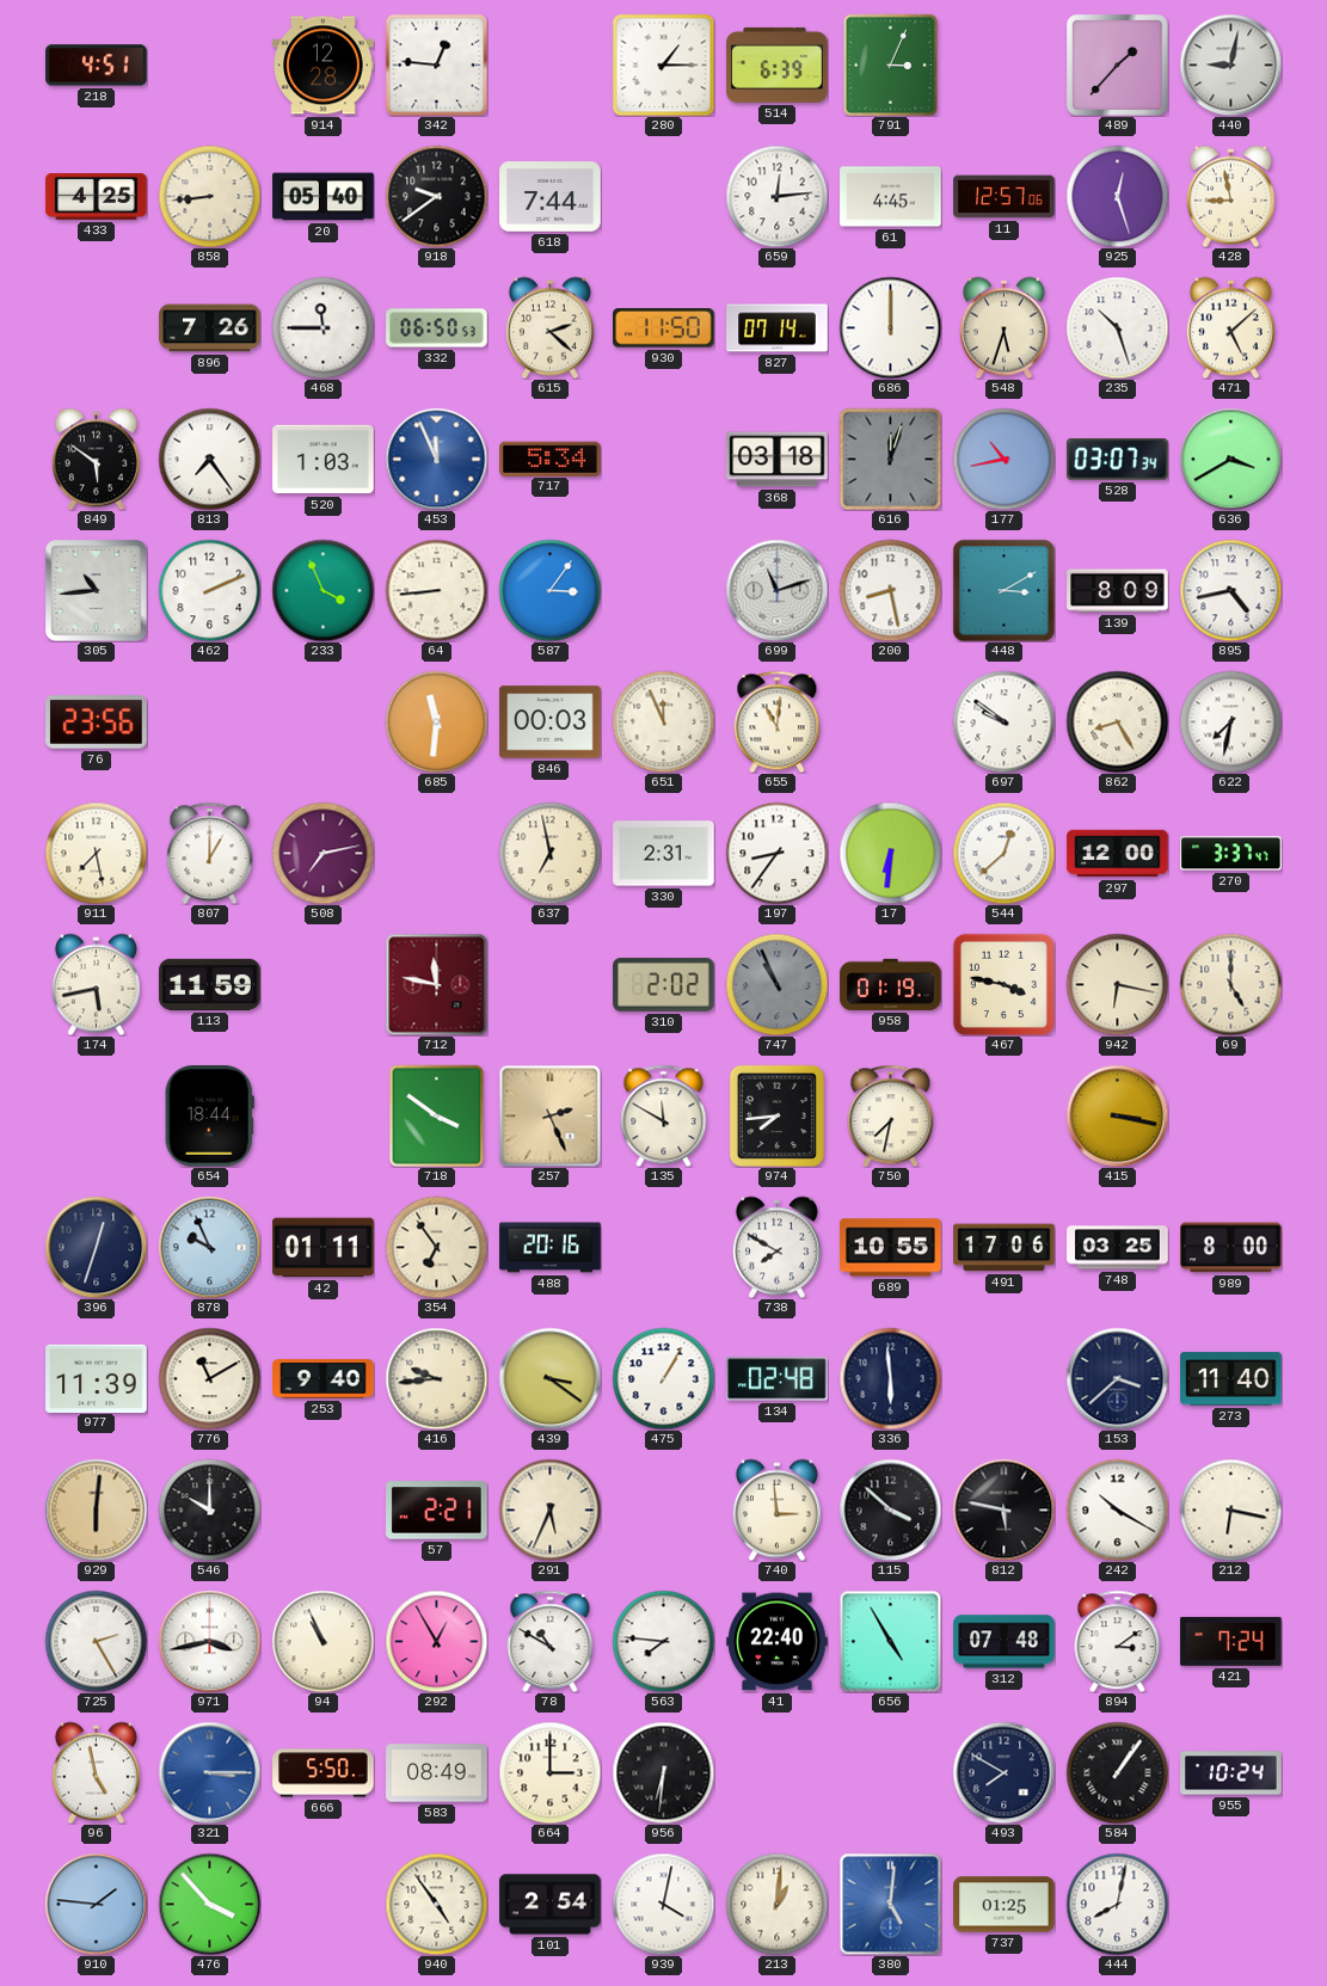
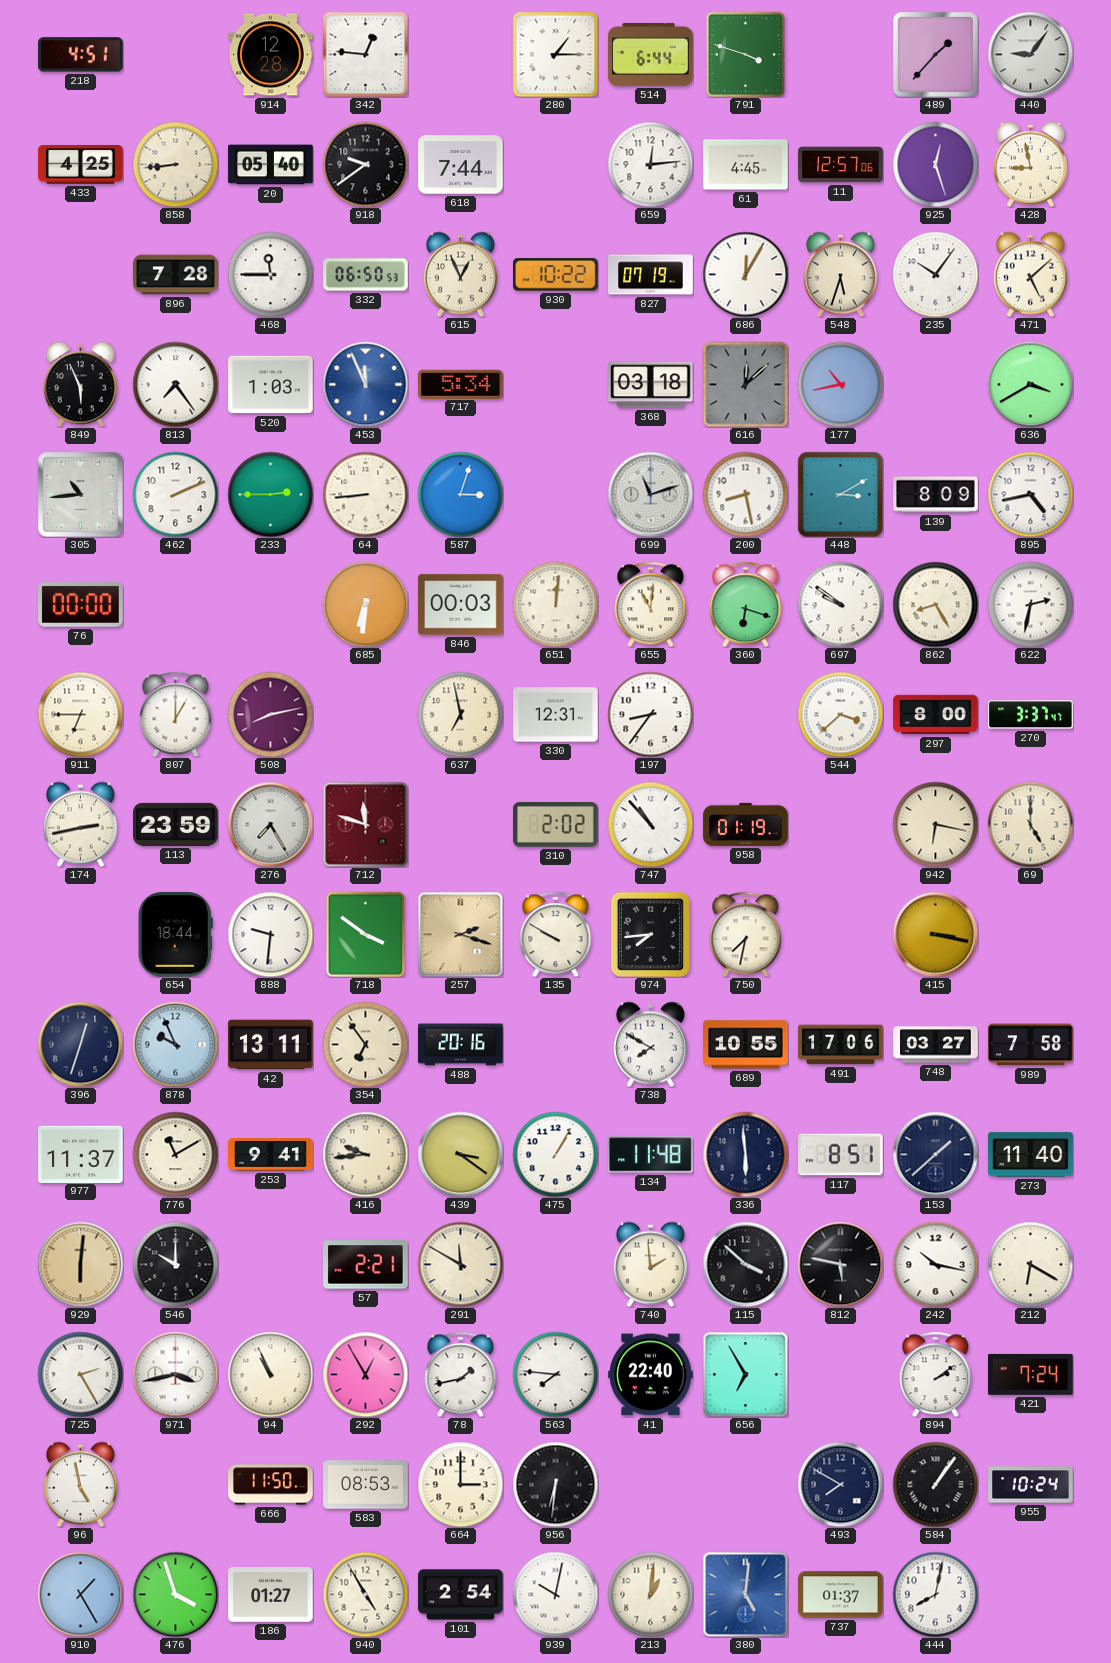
514: 6:39 -> 6:44 (651, 54)
791: 3:04 -> 3:48 (746, 54)
440: 9:02 -> 9:06 (1030, 54)
896: 7:26 -> 7:28 (176, 275)
615: 2:22 -> 12:56 (460, 274)
930: 11:50 -> 10:22 (556, 275)
827: 07:14 -> 07:19 (651, 275)
686: 12:00 -> 12:05 (745, 274)
235: 10:27 -> 10:06 (935, 274)
849: 5:51 -> 5:56 (80, 384)
616: 12:03 -> 12:08 (745, 384)
528: 03:07 -> none (1118, 460)
233: 3:56 -> 2:45 (270, 494)
587: 3:06 -> 3:03 (460, 494)
76: 23:56 -> 00:00 (81, 605)
685: 11:31 -> 6:31 (365, 604)
651: 11:56 -> 12:01 (555, 604)
360: none -> 6:18 (746, 604)
622: 7:32 -> 2:32 (1030, 604)
911: 7:28 -> 6:45 (80, 714)
508: 7:13 -> 8:13 (270, 714)
330: 2:31 -> 12:31 (556, 715)
17: 6:31 -> none (890, 853)
544: 12:38 -> 3:38 (840, 714)
297: 12:00 -> 8:00 (936, 715)
174: 5:43 -> 2:43 (80, 824)
113: 11:59 -> 23:59 (176, 824)
276: none -> 7:25 (270, 824)
712: 11:47 -> 11:48 (365, 824)
747: 10:56 -> 10:53 (650, 824)
747 dial: grey -> white (650, 824)
467: 3:47 -> none (1003, 984)
888: none -> 9:31 (270, 934)
257: 2:26 -> 2:18 (460, 934)
135: 11:50 -> 9:50 (556, 934)
42: 01:11 -> 13:11 (271, 1045)
748: 03:25 -> 03:27 (936, 1045)
989: 8:00 -> 7:58 (1031, 1045)
977: 11:39 -> 11:37 (81, 1154)
253: 9:40 -> 9:41 (271, 1155)
134: 02:48 -> 11:48 (651, 1155)
117: none -> 8:51 (841, 1155)
153: 3:38 -> 1:38 (935, 1154)
291: 5:34 -> 11:50 (460, 1264)
740: 2:59 -> 1:59 (650, 1264)
242: 10:20 -> 10:17 (935, 1264)
212: 6:17 -> 6:20 (1030, 1264)
78: 10:50 -> 1:43 (461, 1374)
656: 4:55 -> 6:55 (745, 1374)
312: 07:48 -> none (1005, 1642)
894: 3:09 -> 2:09 (936, 1374)
321: 3:15 -> none (209, 1772)
666: 5:50 -> 11:50 (271, 1485)
583: 08:49 -> 08:53 (366, 1485)
910: 1:46 -> 1:25 (80, 1594)
476: 3:53 -> 3:57 (175, 1594)
186: none -> 01:27 (271, 1595)
940: 4:54 -> 4:55 (365, 1594)
939: 4:02 -> 10:02 (555, 1594)
737: 01:25 -> 01:37 (841, 1595)
